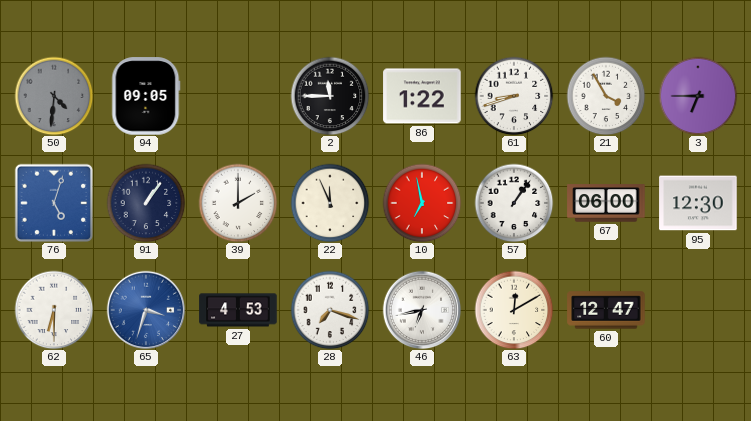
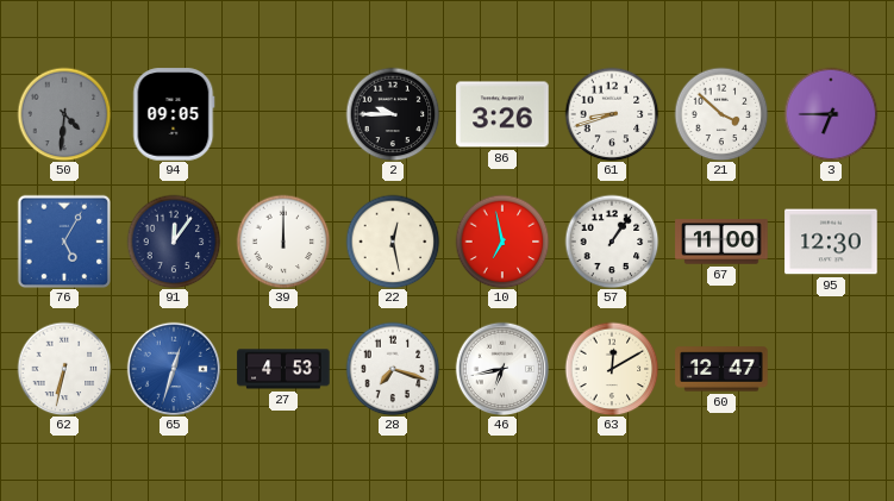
2: 11:45 -> 9:45 (393, 114)
86: 1:22 -> 3:26 (502, 114)
21: 3:55 -> 3:52 (721, 114)
76: 5:03 -> 5:05 (63, 240)
91: 1:06 -> 12:06 (174, 242)
39: 2:00 -> 12:00 (283, 242)
22: 11:56 -> 12:28 (393, 242)
67: 06:00 -> 11:00 (721, 242)
62: 6:30 -> 6:32 (64, 369)
65: 3:33 -> 12:33 (174, 369)
